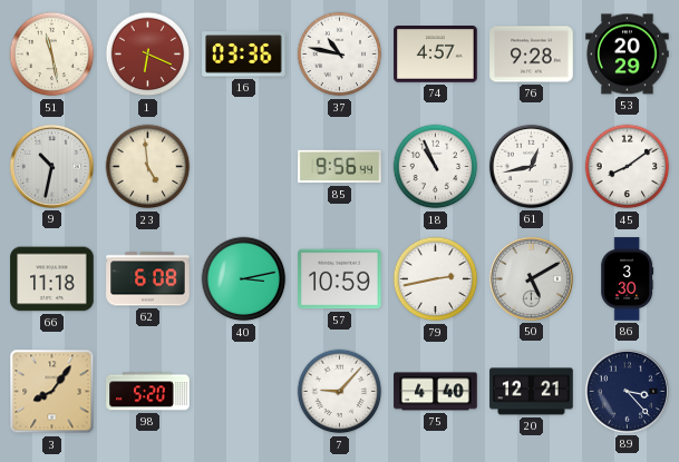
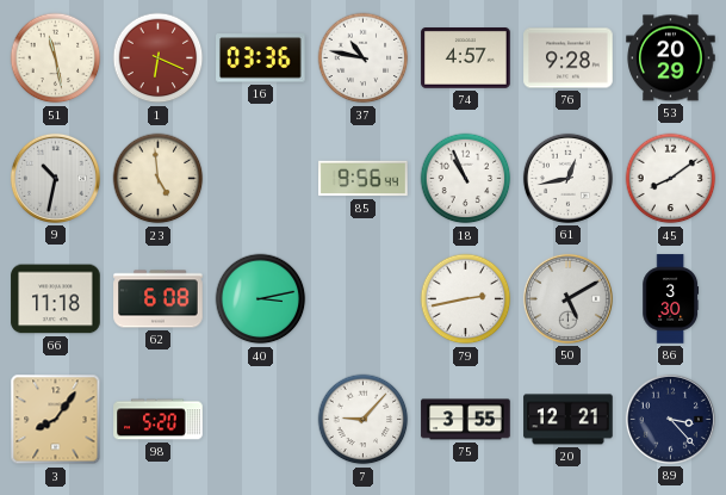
57: 10:59 -> none (340, 279)
75: 4:40 -> 3:55 (466, 420)
